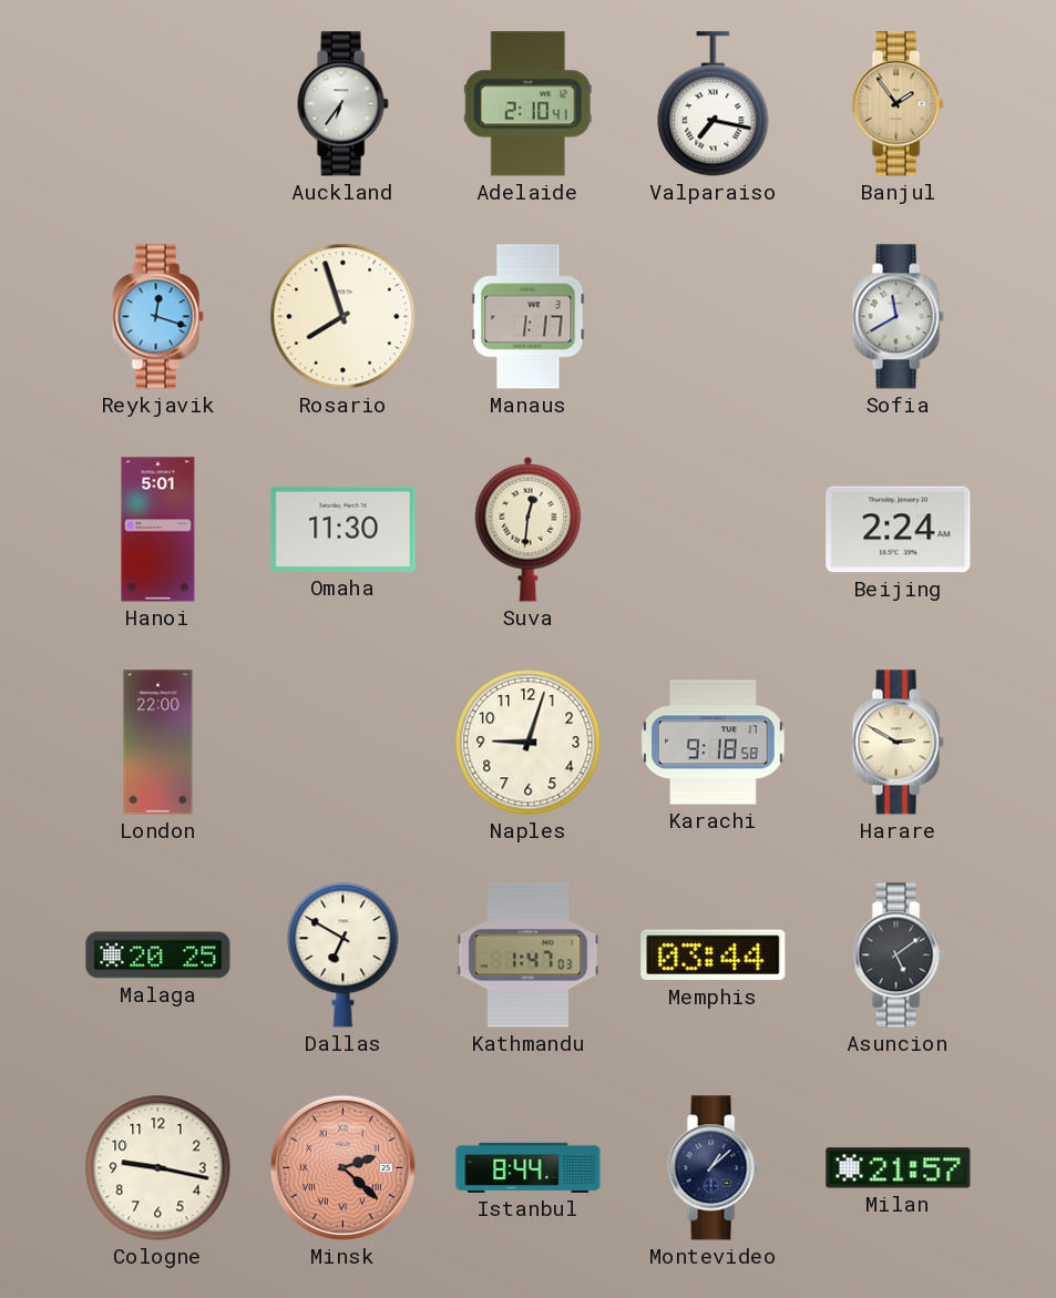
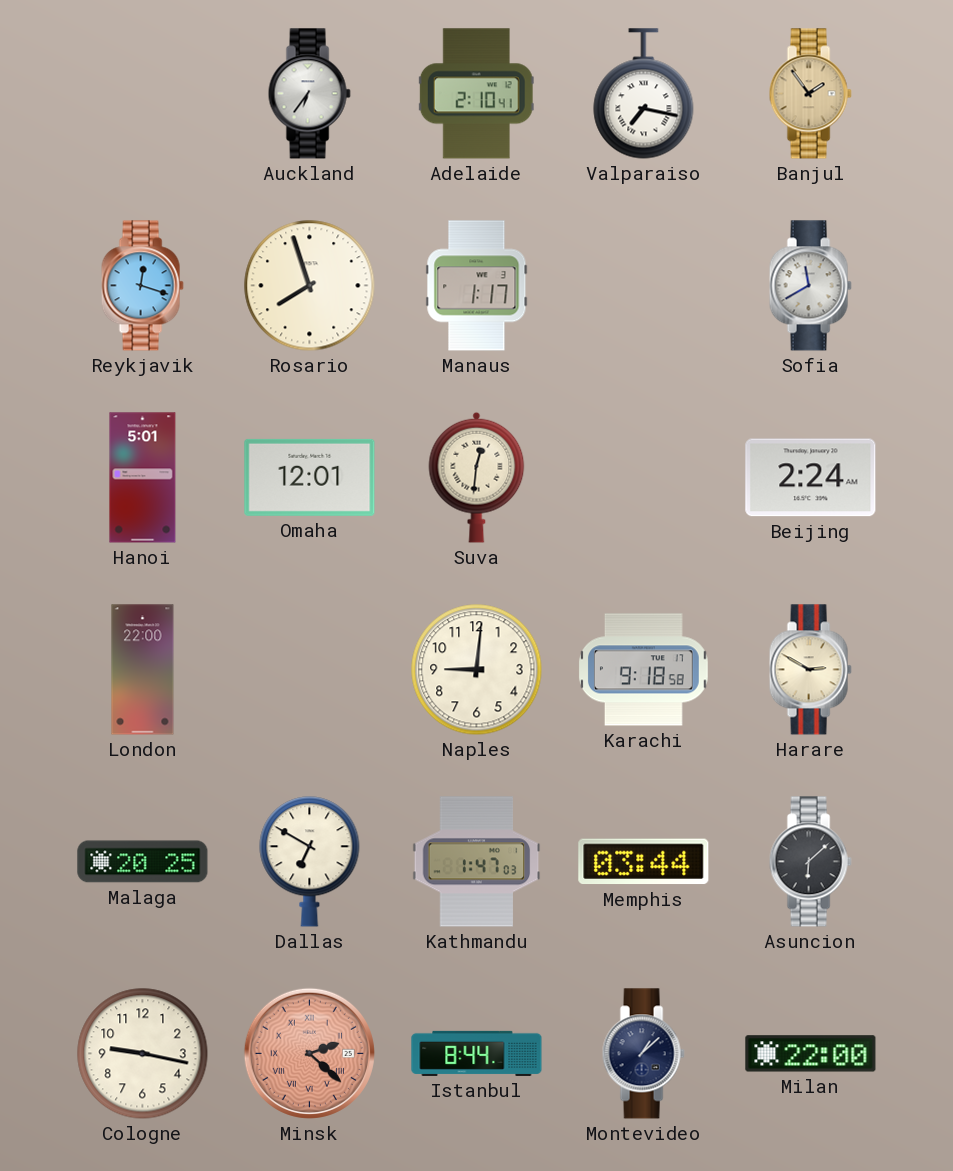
Omaha: 11:30 -> 12:01 (310, 477)
Naples: 9:03 -> 9:01 (477, 670)
Asuncion: 5:09 -> 6:08 (810, 862)
Milan: 21:57 -> 22:00 (811, 1054)
